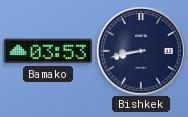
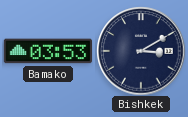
Bishkek: 8:43 -> 3:10 (141, 51)
